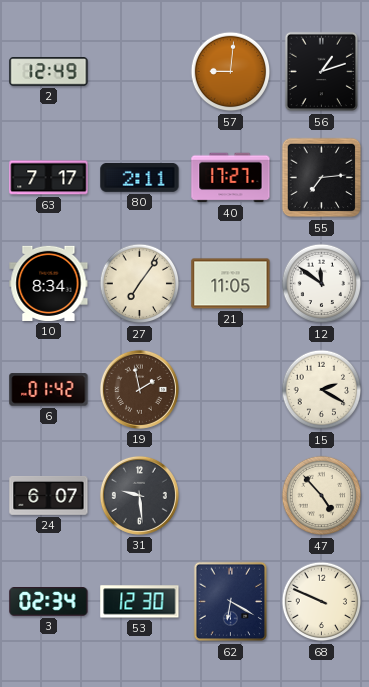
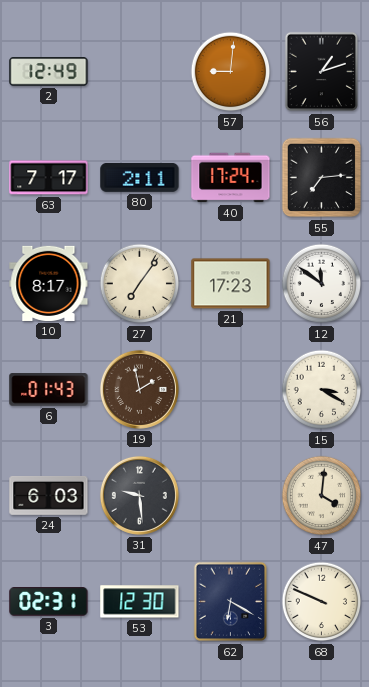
40: 17:27 -> 17:24 (231, 178)
10: 8:34 -> 8:17 (49, 283)
21: 11:05 -> 17:23 (231, 284)
6: 01:42 -> 01:43 (49, 390)
15: 2:20 -> 3:20 (322, 390)
24: 6:07 -> 6:03 (49, 495)
47: 4:53 -> 4:01 (322, 496)
3: 02:34 -> 02:31 (49, 602)
